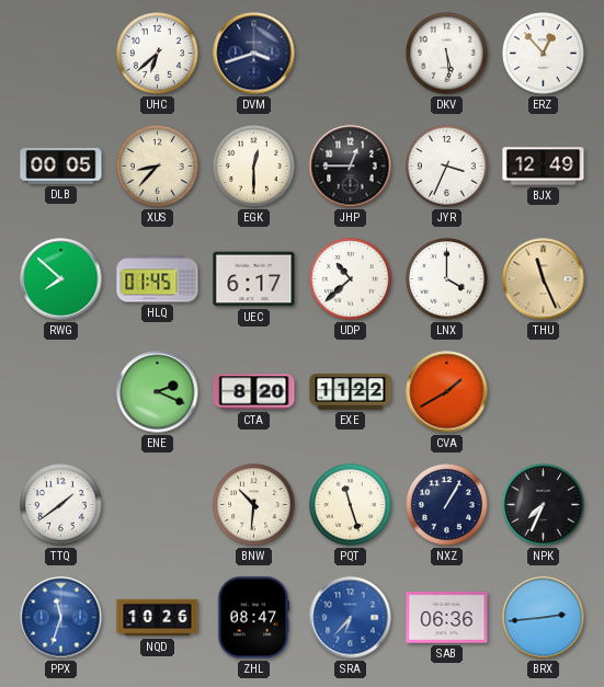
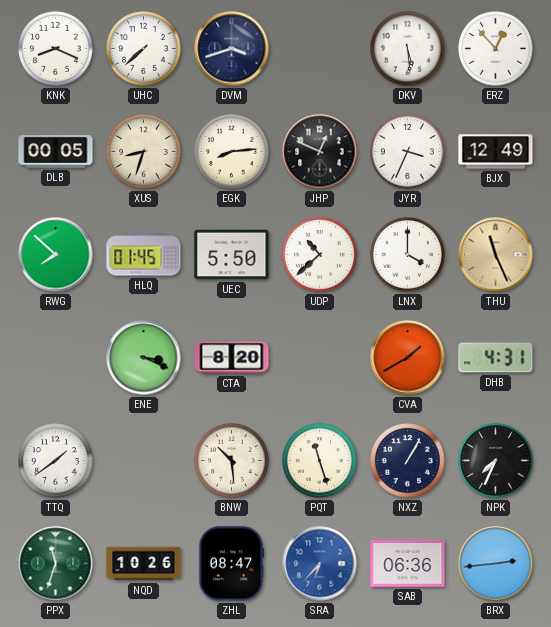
KNK: none -> 8:19 (56, 49)
UHC: 6:38 -> 7:38 (144, 49)
XUS: 8:37 -> 8:33 (144, 152)
EGK: 12:30 -> 8:14 (232, 152)
JHP: 12:45 -> 12:49 (320, 152)
UEC: 6:17 -> 5:50 (232, 255)
ENE: 2:19 -> 3:19 (144, 358)
EXE: 11:22 -> none (351, 391)
DHB: none -> 4:31 (496, 358)
BNW: 10:31 -> 10:29 (232, 461)
PPX dial: blue -> green (56, 564)
